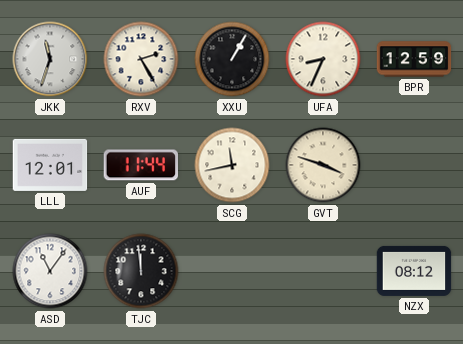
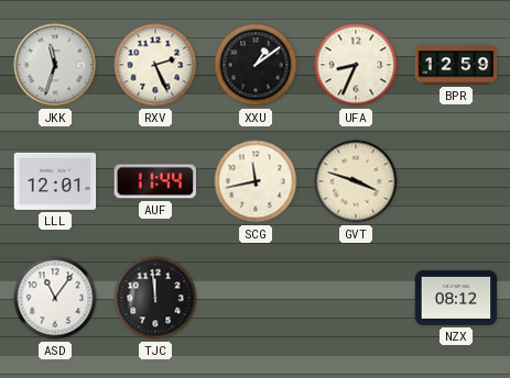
RXV: 2:25 -> 2:26 (155, 65)
XXU: 1:05 -> 1:09 (256, 65)
